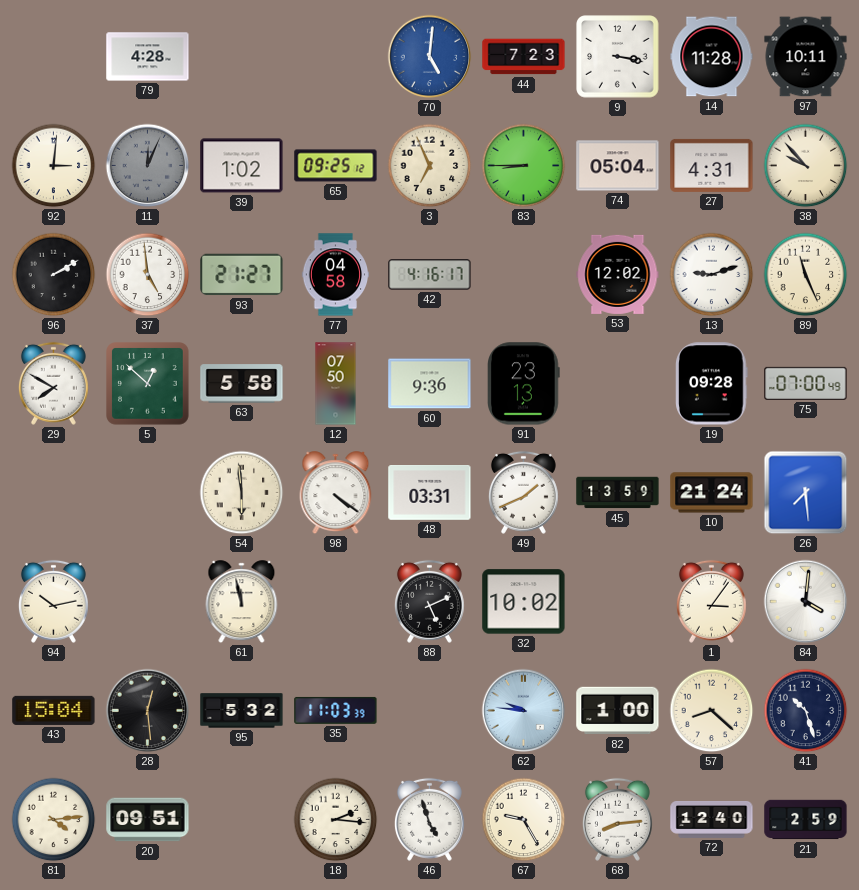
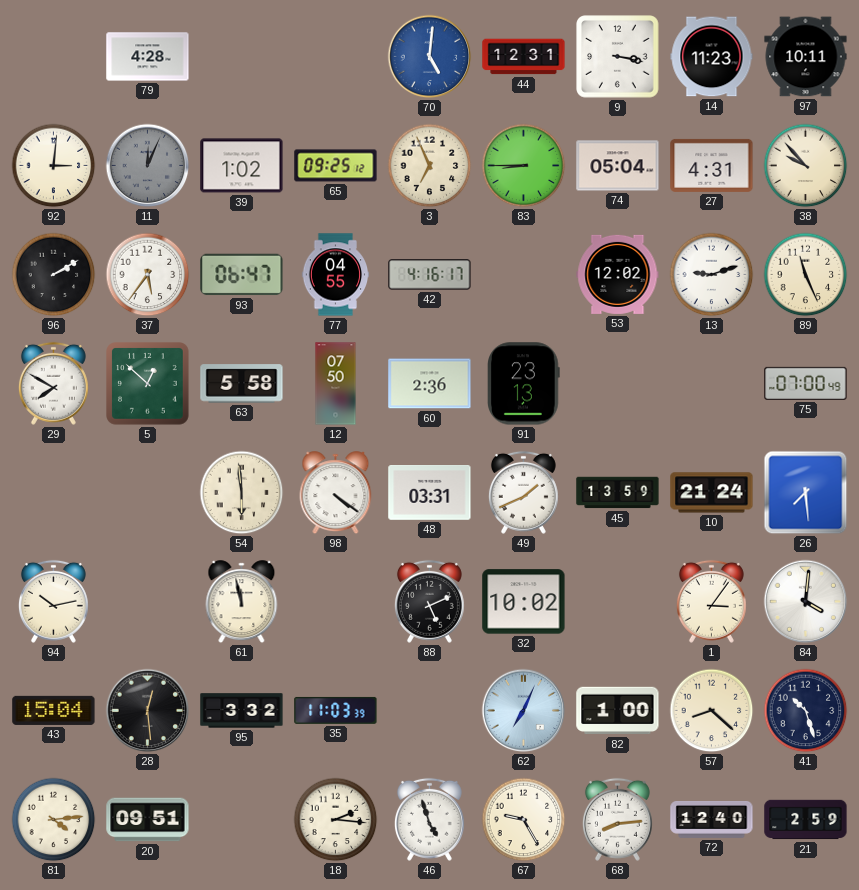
44: 7:23 -> 12:31 (524, 57)
14: 11:28 -> 11:23 (712, 57)
37: 4:59 -> 5:36 (148, 275)
93: 21:27 -> 06:47 (242, 275)
77: 04:58 -> 04:55 (336, 275)
60: 9:36 -> 2:36 (430, 384)
19: 09:28 -> none (712, 384)
95: 5:32 -> 3:32 (242, 711)
62: 9:46 -> 7:04 (524, 711)
